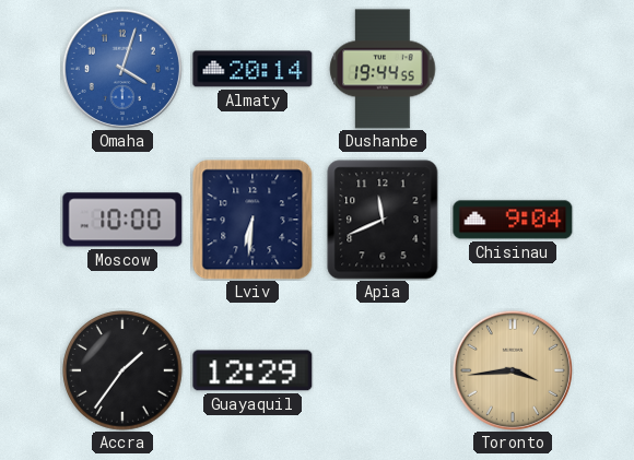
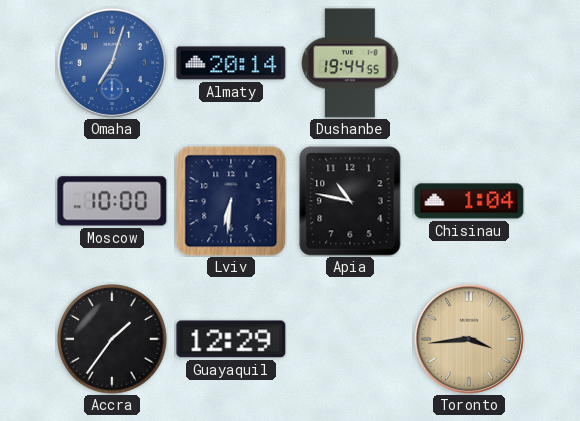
Omaha: 4:03 -> 7:03 (112, 63)
Apia: 11:41 -> 10:47 (350, 201)
Chisinau: 9:04 -> 1:04 (469, 201)
